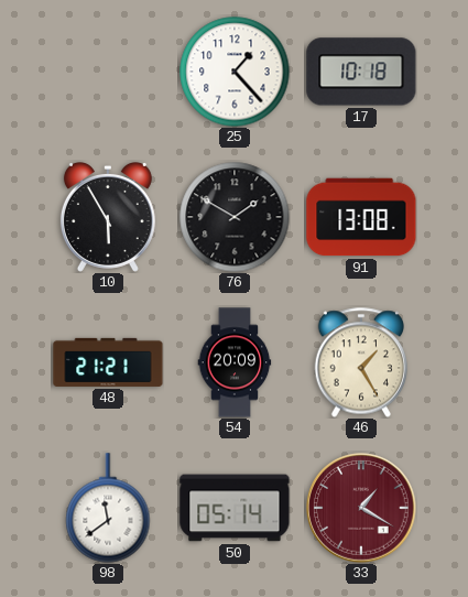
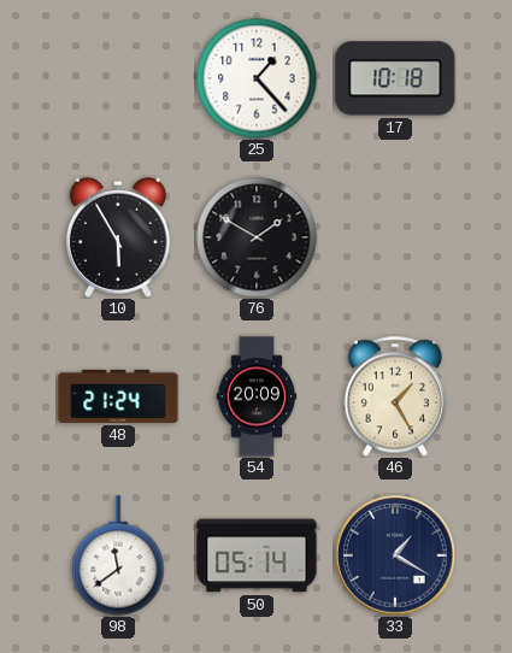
91: 13:08 -> none (361, 217)
48: 21:21 -> 21:24 (118, 396)
33 dial: burgundy -> navy (395, 555)
